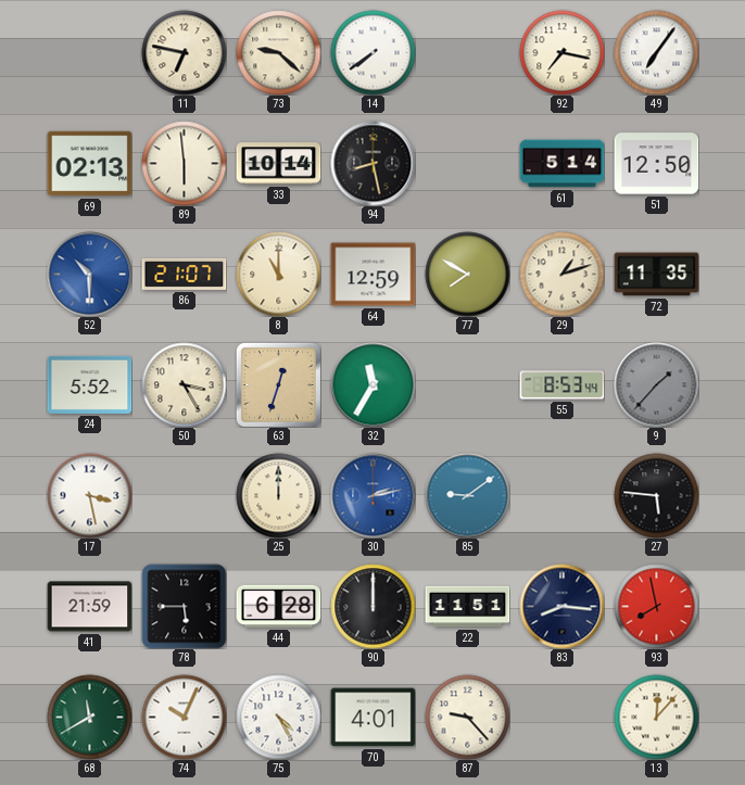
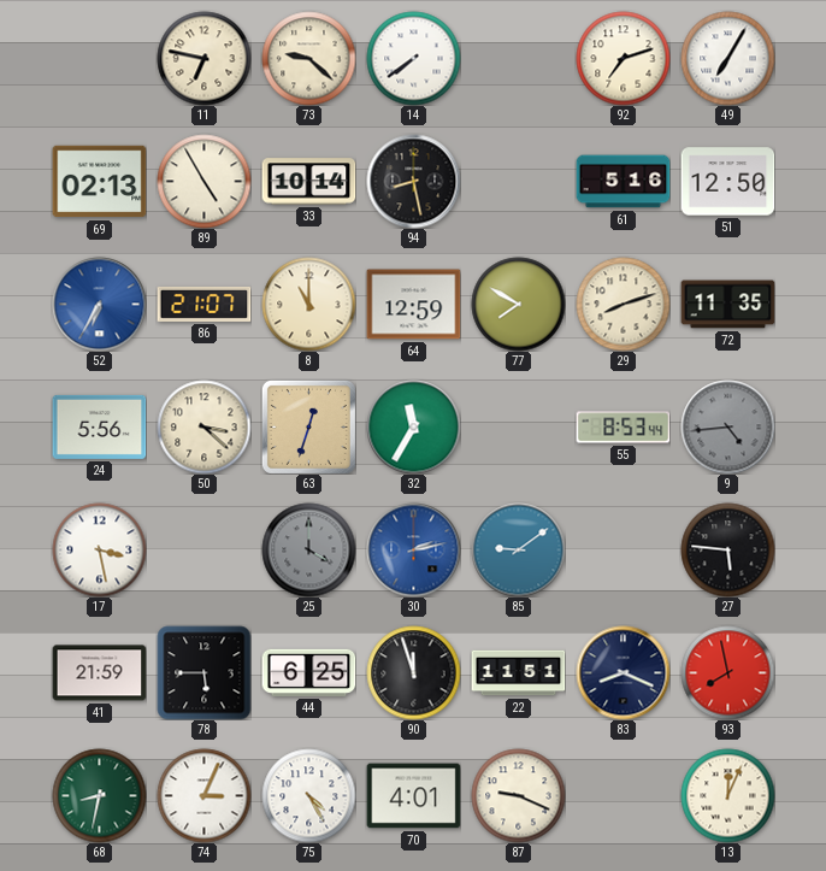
92: 7:17 -> 7:12 (623, 58)
49: 7:06 -> 7:05 (727, 58)
89: 5:59 -> 4:55 (203, 181)
61: 5:14 -> 5:16 (623, 182)
52: 10:30 -> 6:35 (99, 304)
29: 1:12 -> 8:12 (623, 304)
24: 5:52 -> 5:56 (99, 426)
50: 3:25 -> 3:22 (203, 426)
9: 1:37 -> 4:44 (727, 426)
25: 12:00 -> 4:00 (308, 549)
25 dial: cream -> grey (308, 549)
44: 6:28 -> 6:25 (308, 672)
90: 12:00 -> 11:57 (413, 672)
83: 8:16 -> 8:19 (623, 672)
68: 11:40 -> 8:32 (99, 795)
74: 10:04 -> 3:04 (203, 795)
87: 9:23 -> 9:19 (518, 795)
13: 12:07 -> 12:04 (727, 795)
